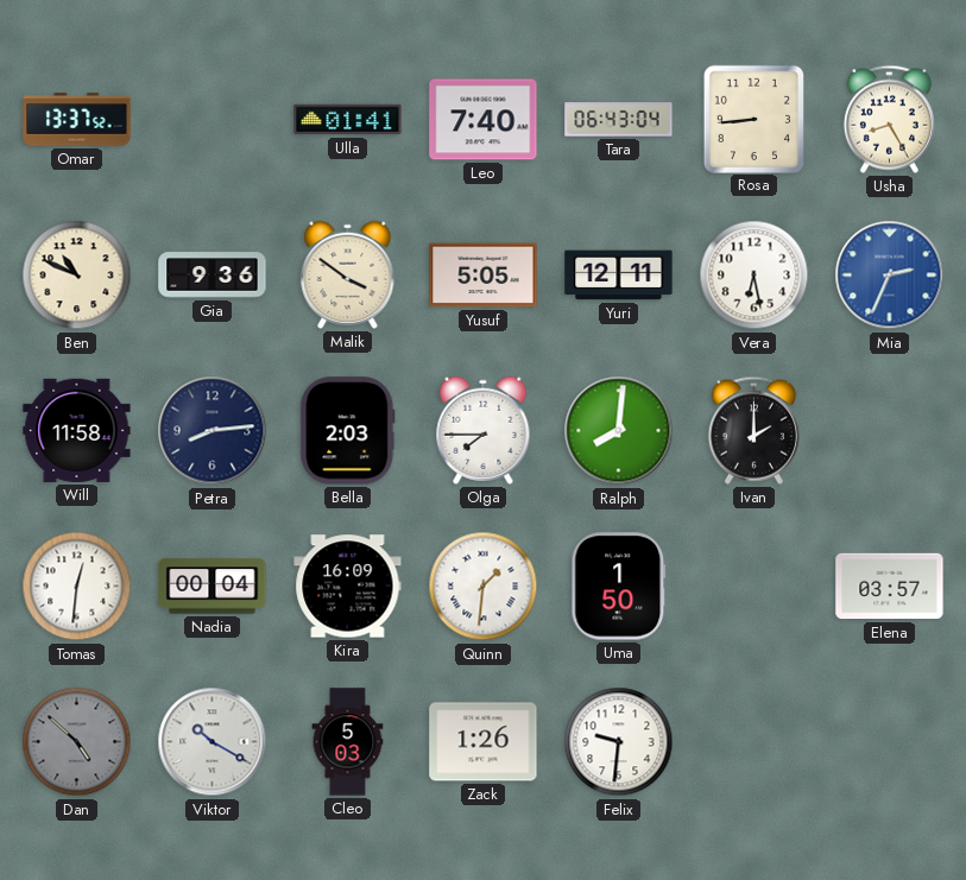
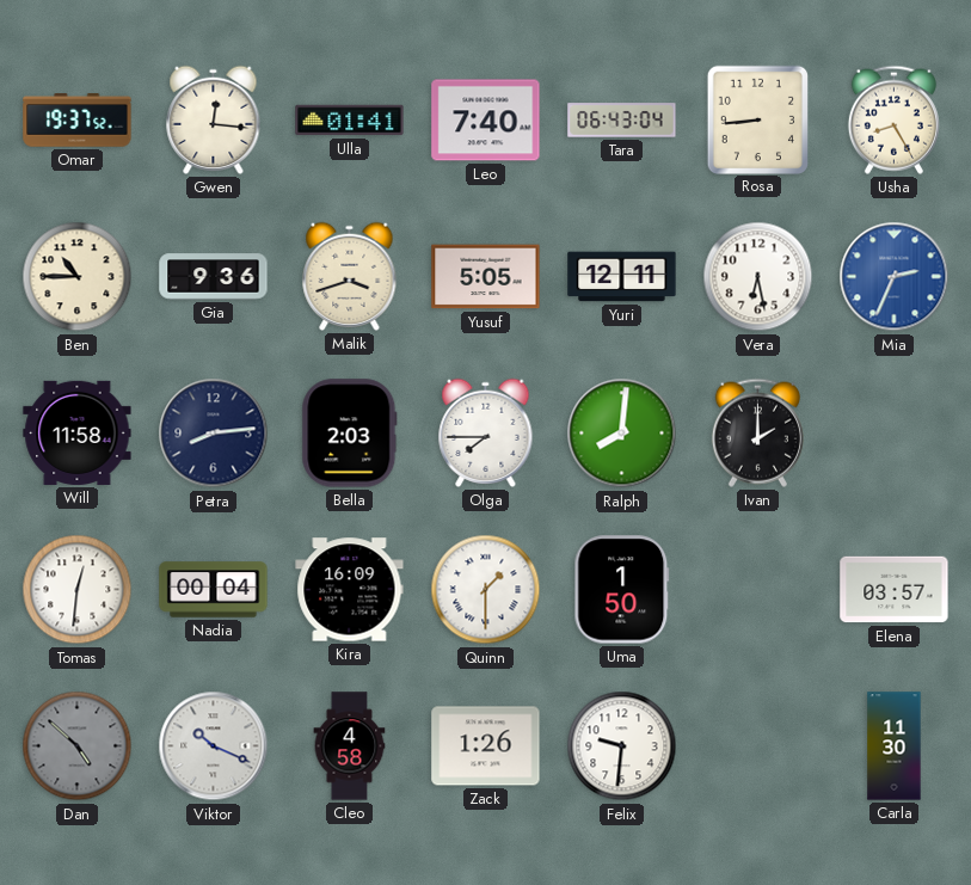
Omar: 13:37 -> 19:37 (78, 121)
Gwen: none -> 12:16 (214, 119)
Ben: 10:49 -> 10:45 (78, 277)
Malik: 3:51 -> 3:42 (350, 276)
Quinn: 1:31 -> 1:30 (486, 590)
Viktor: 10:20 -> 10:19 (214, 746)
Cleo: 5:03 -> 4:58 (350, 746)
Carla: none -> 11:30 (895, 746)
